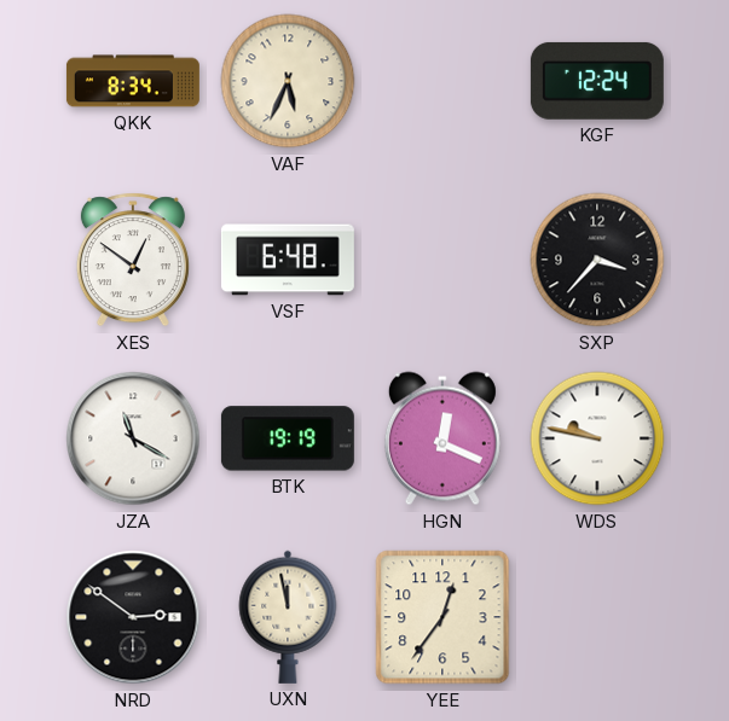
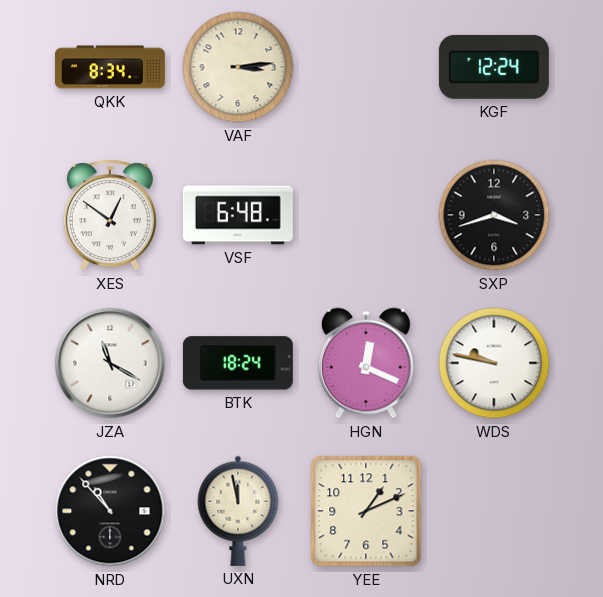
VAF: 5:34 -> 3:14 (238, 67)
SXP: 3:37 -> 3:42 (494, 215)
BTK: 19:19 -> 18:24 (238, 363)
NRD: 2:51 -> 10:53 (110, 511)
YEE: 12:36 -> 1:11 (366, 511)
